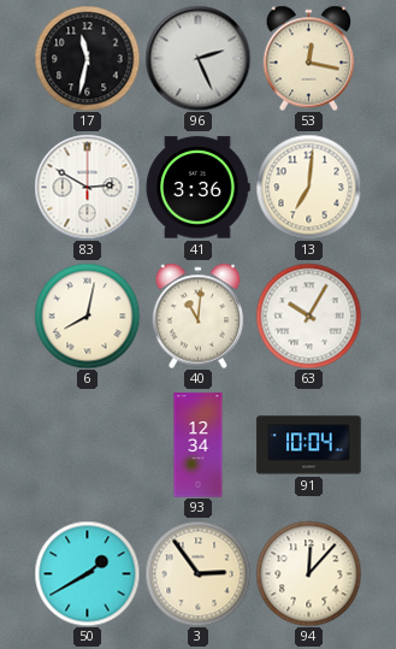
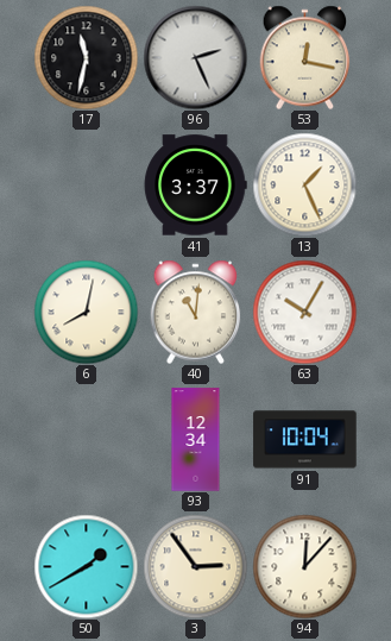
83: 2:50 -> none (87, 187)
41: 3:36 -> 3:37 (195, 186)
13: 7:01 -> 1:26 (304, 184)
